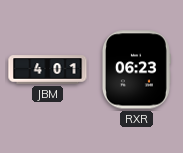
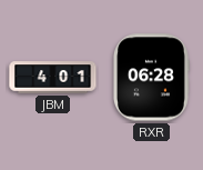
RXR: 06:23 -> 06:28 (151, 78)
